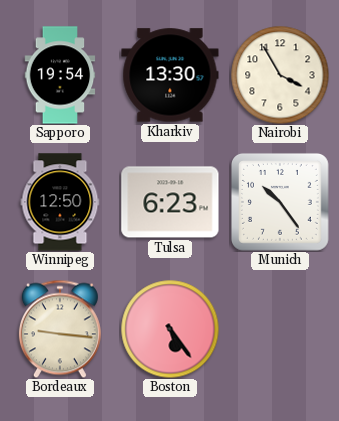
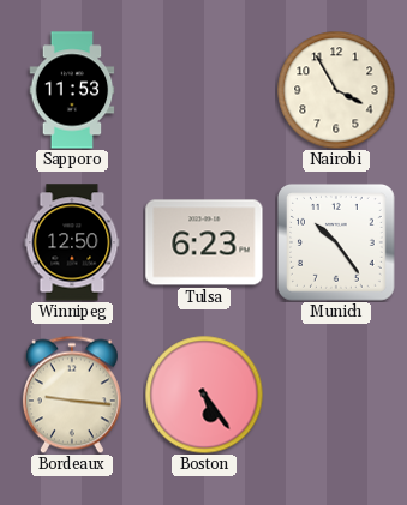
Sapporo: 19:54 -> 11:53 (72, 90)
Kharkiv: 13:30 -> none (170, 75)
